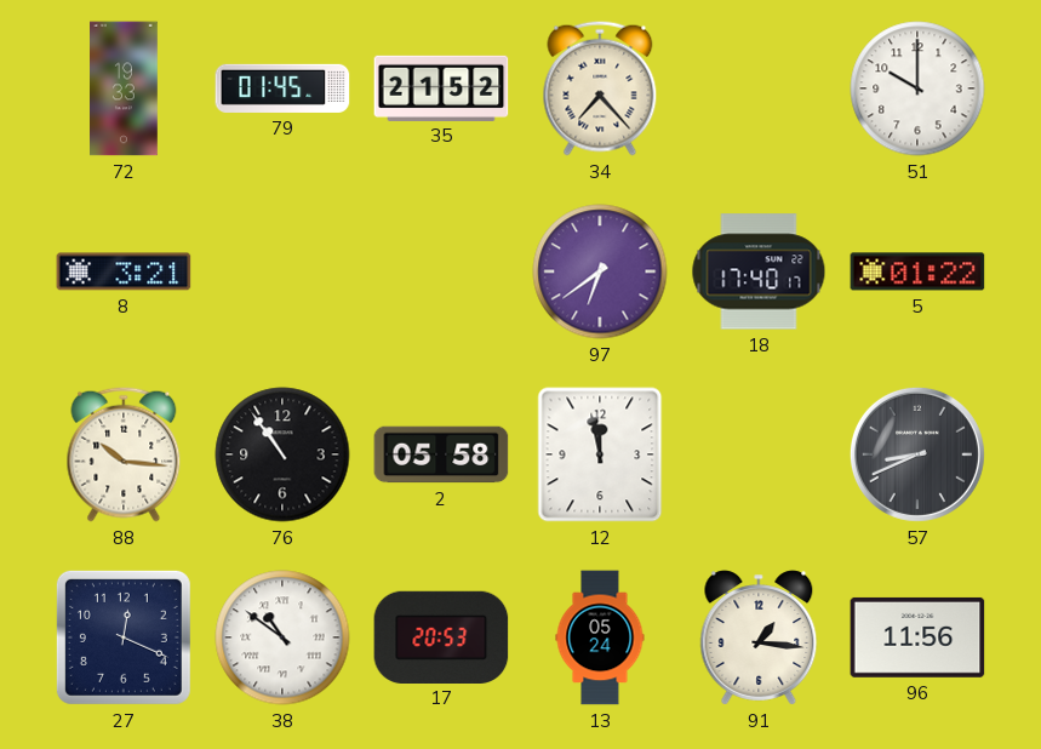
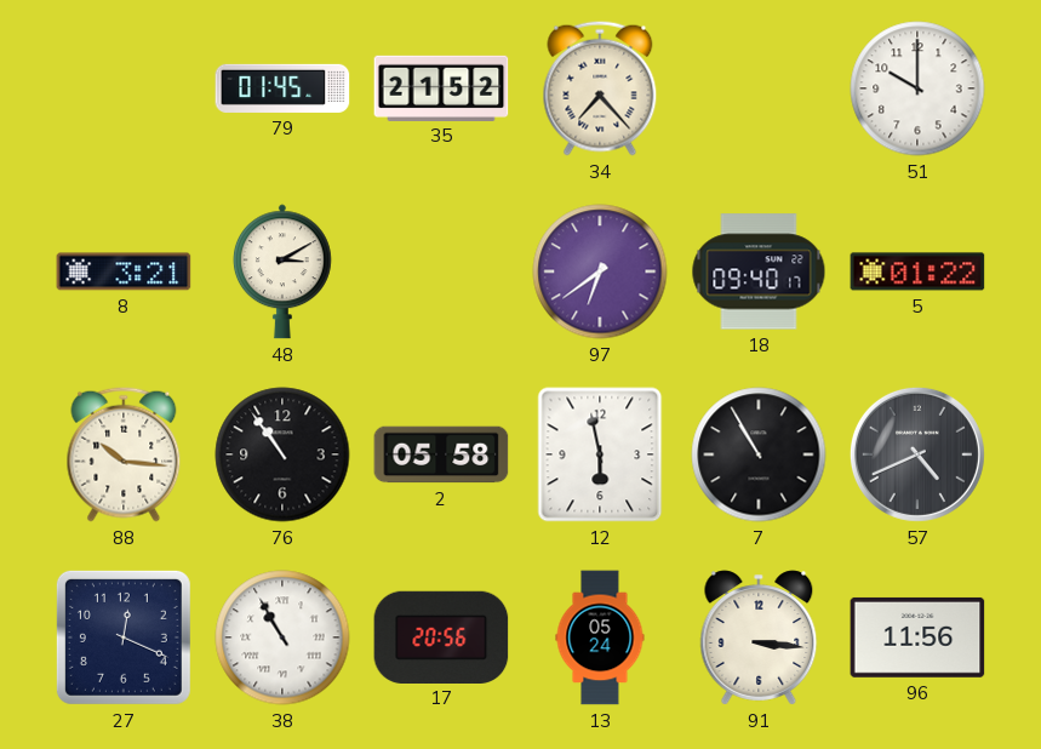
72: 19:33 -> none (125, 88)
48: none -> 3:10 (282, 271)
18: 17:40 -> 09:40 (759, 271)
12: 11:58 -> 5:58 (600, 454)
7: none -> 10:55 (759, 454)
57: 8:41 -> 4:41 (917, 454)
38: 10:51 -> 10:55 (282, 637)
17: 20:53 -> 20:56 (441, 636)
91: 1:16 -> 3:16 (759, 637)
